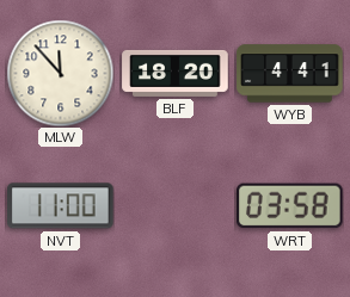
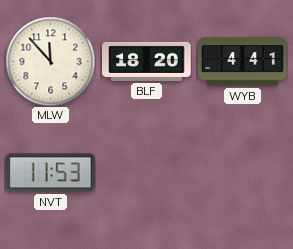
NVT: 11:00 -> 11:53 (51, 173)
WRT: 03:58 -> none (290, 206)
